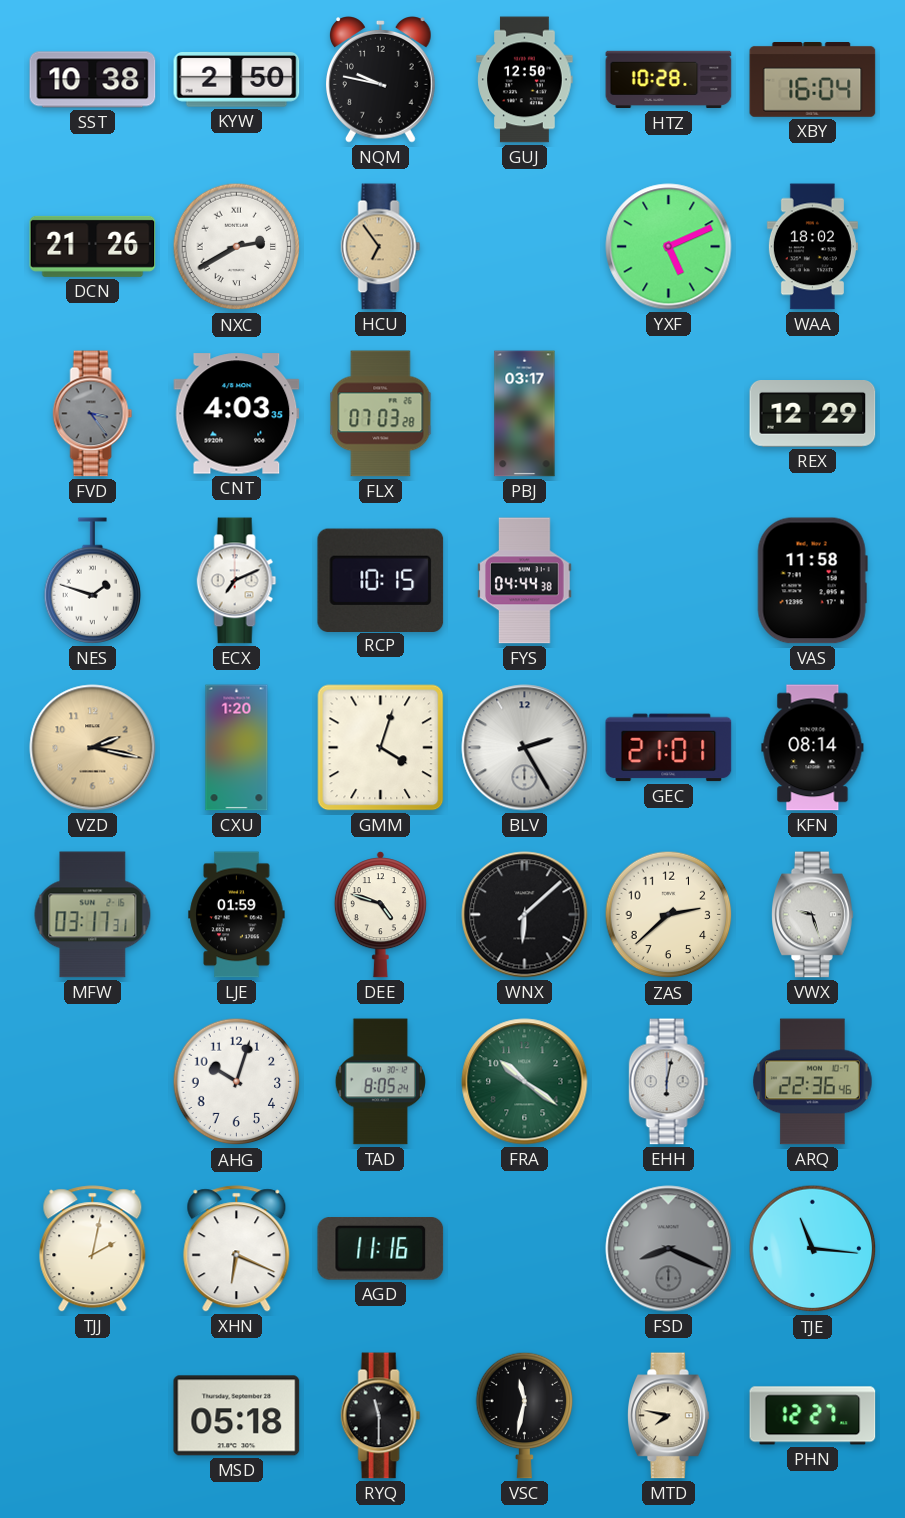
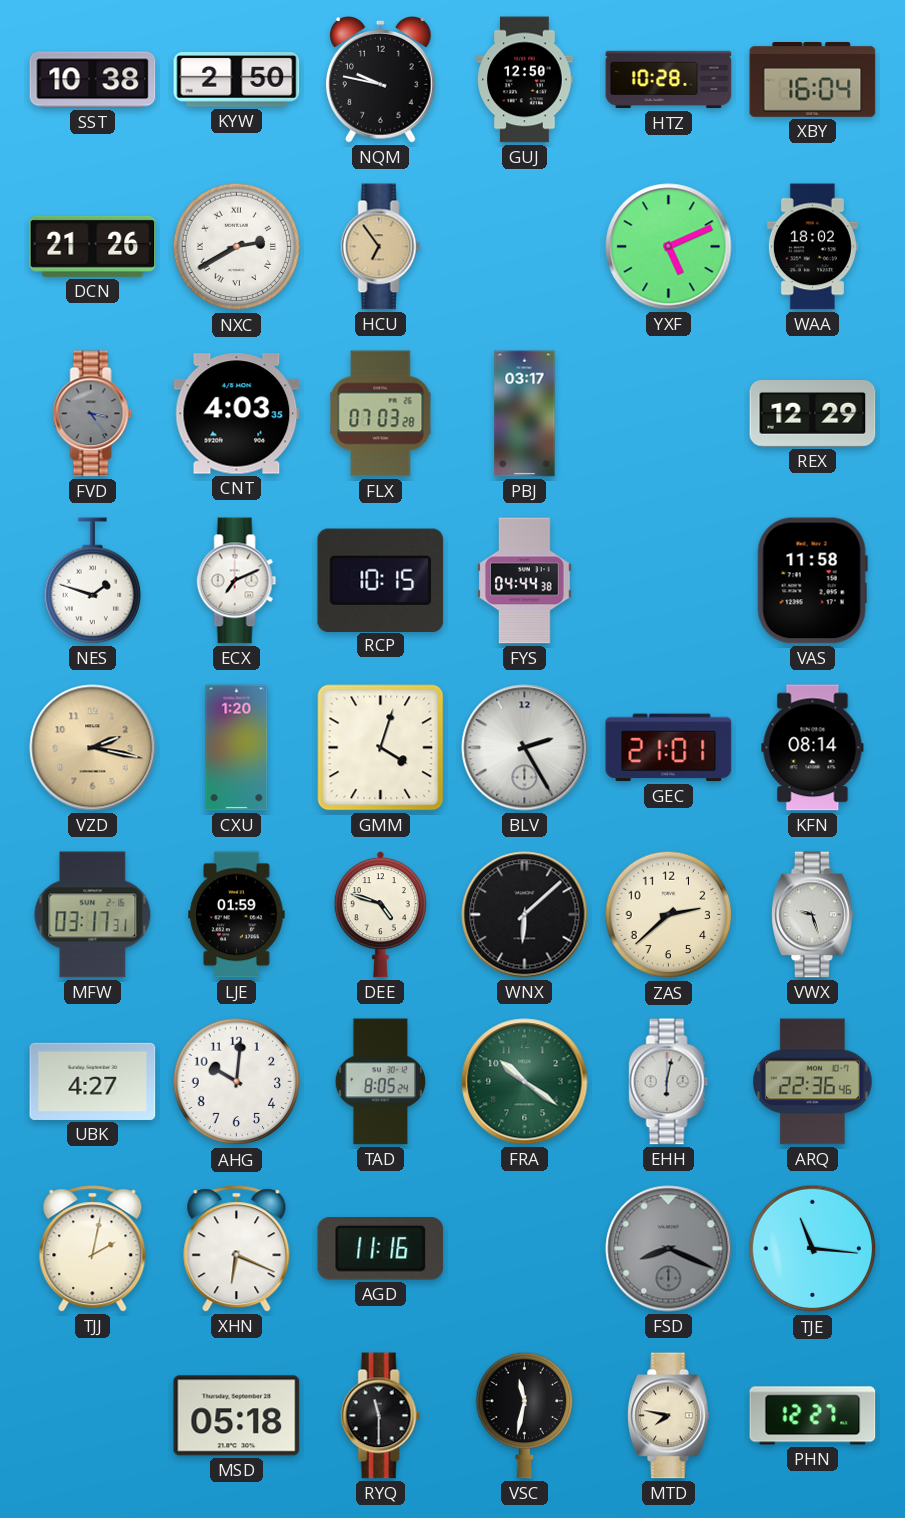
UBK: none -> 4:27 (93, 1081)
AHG: 10:03 -> 10:01 (237, 1082)
